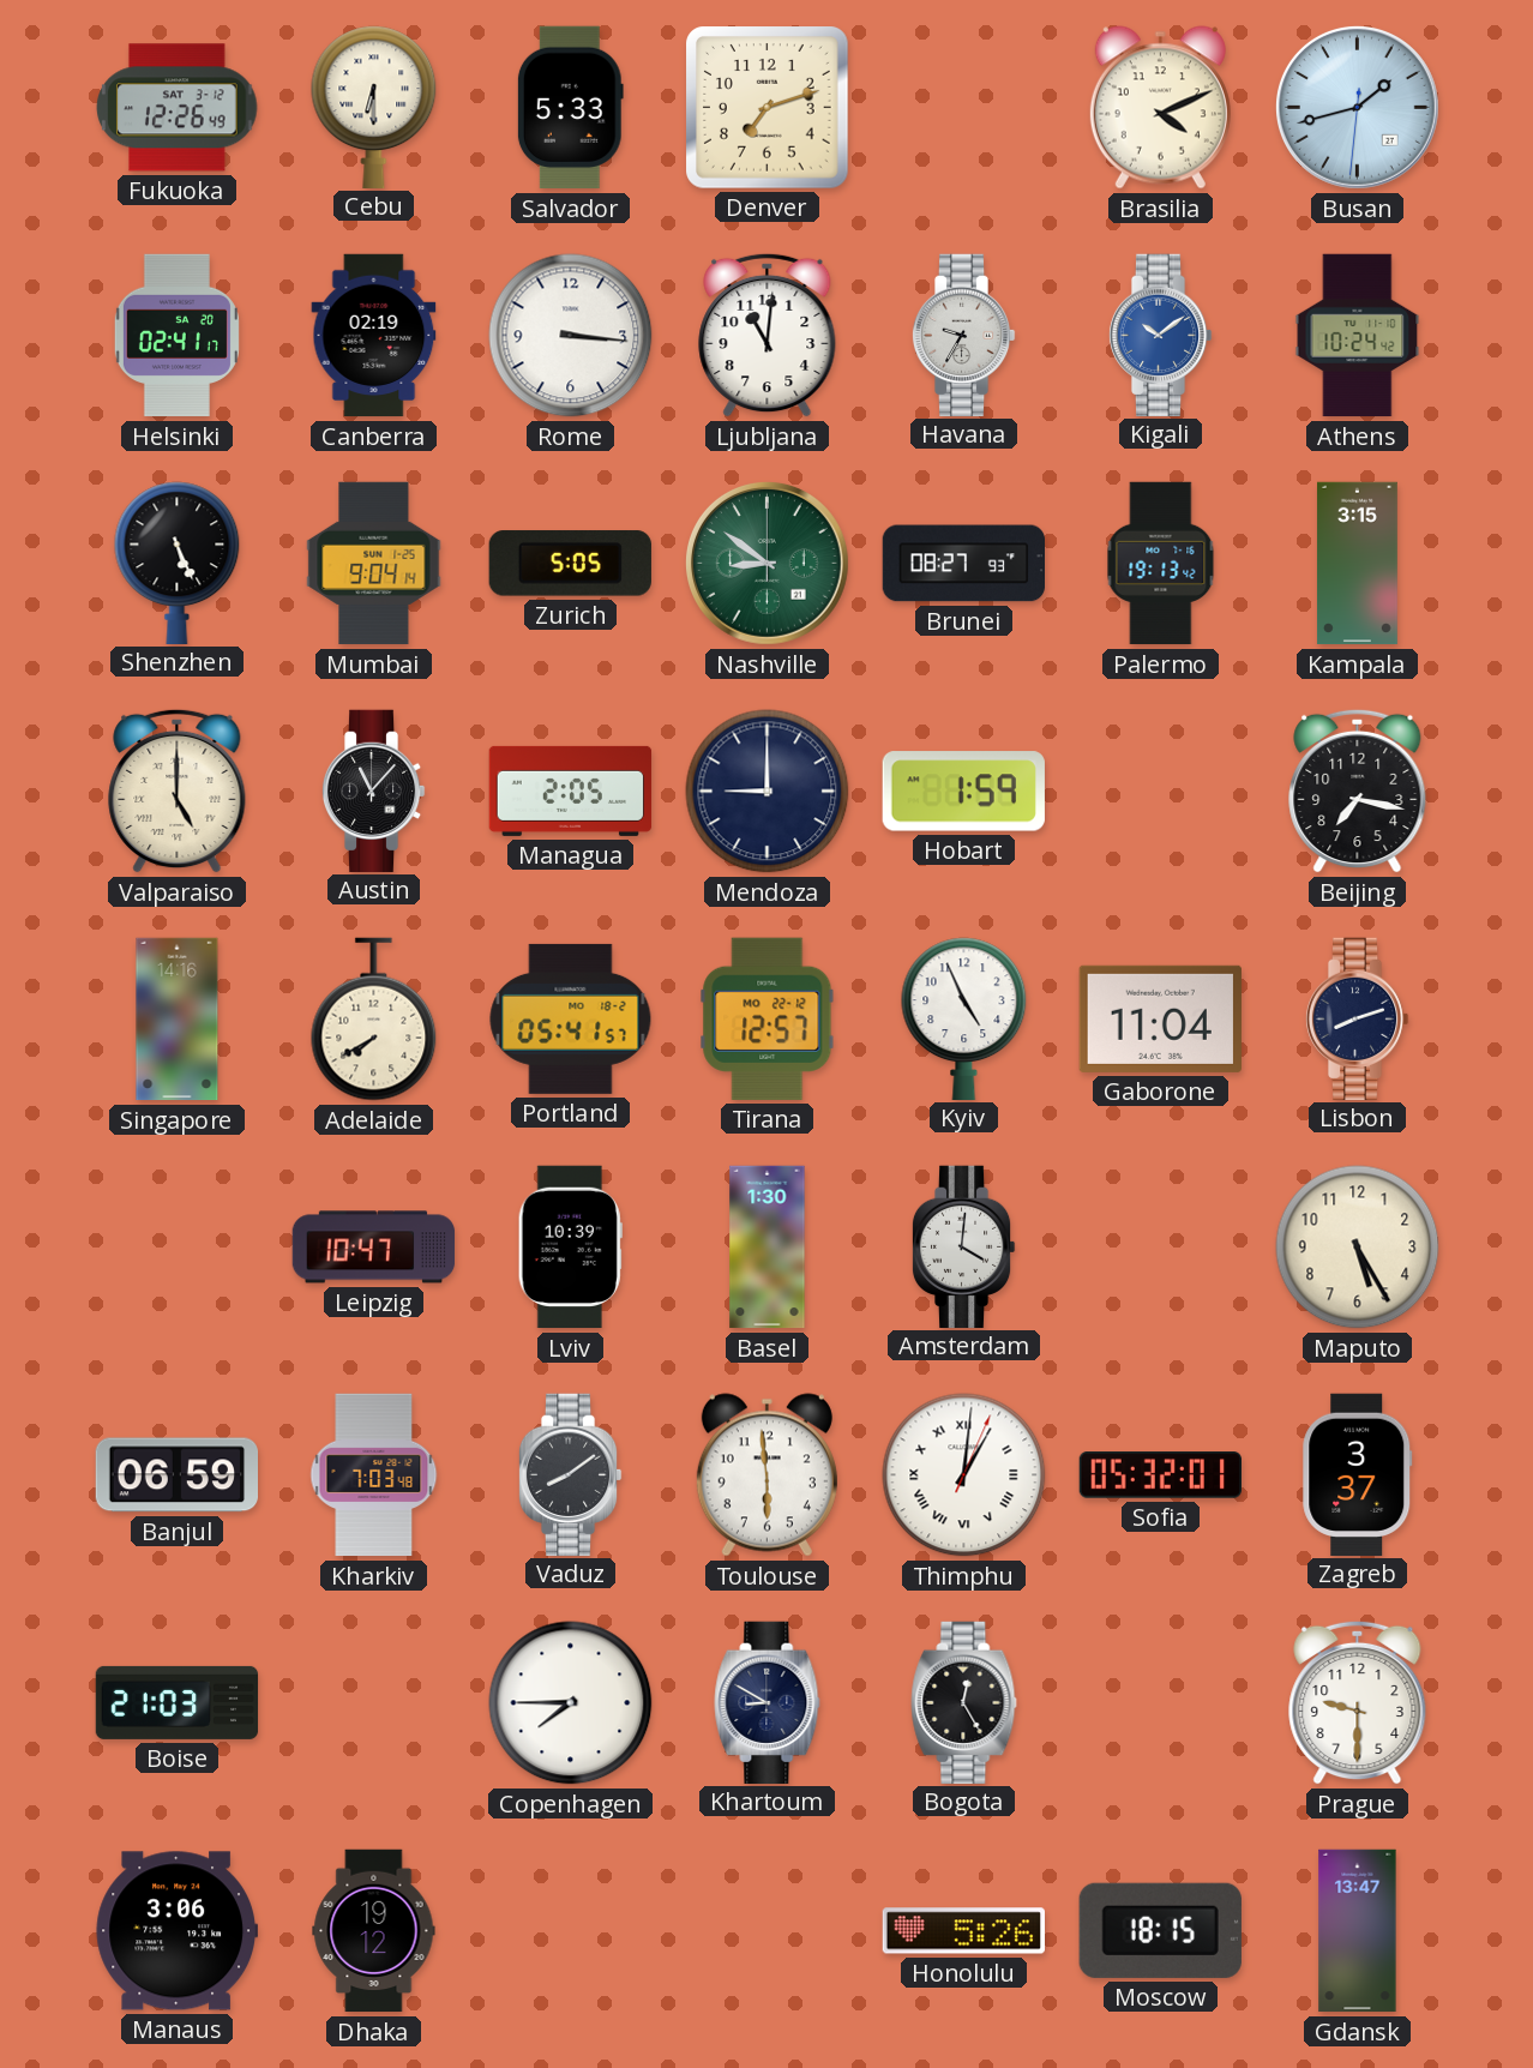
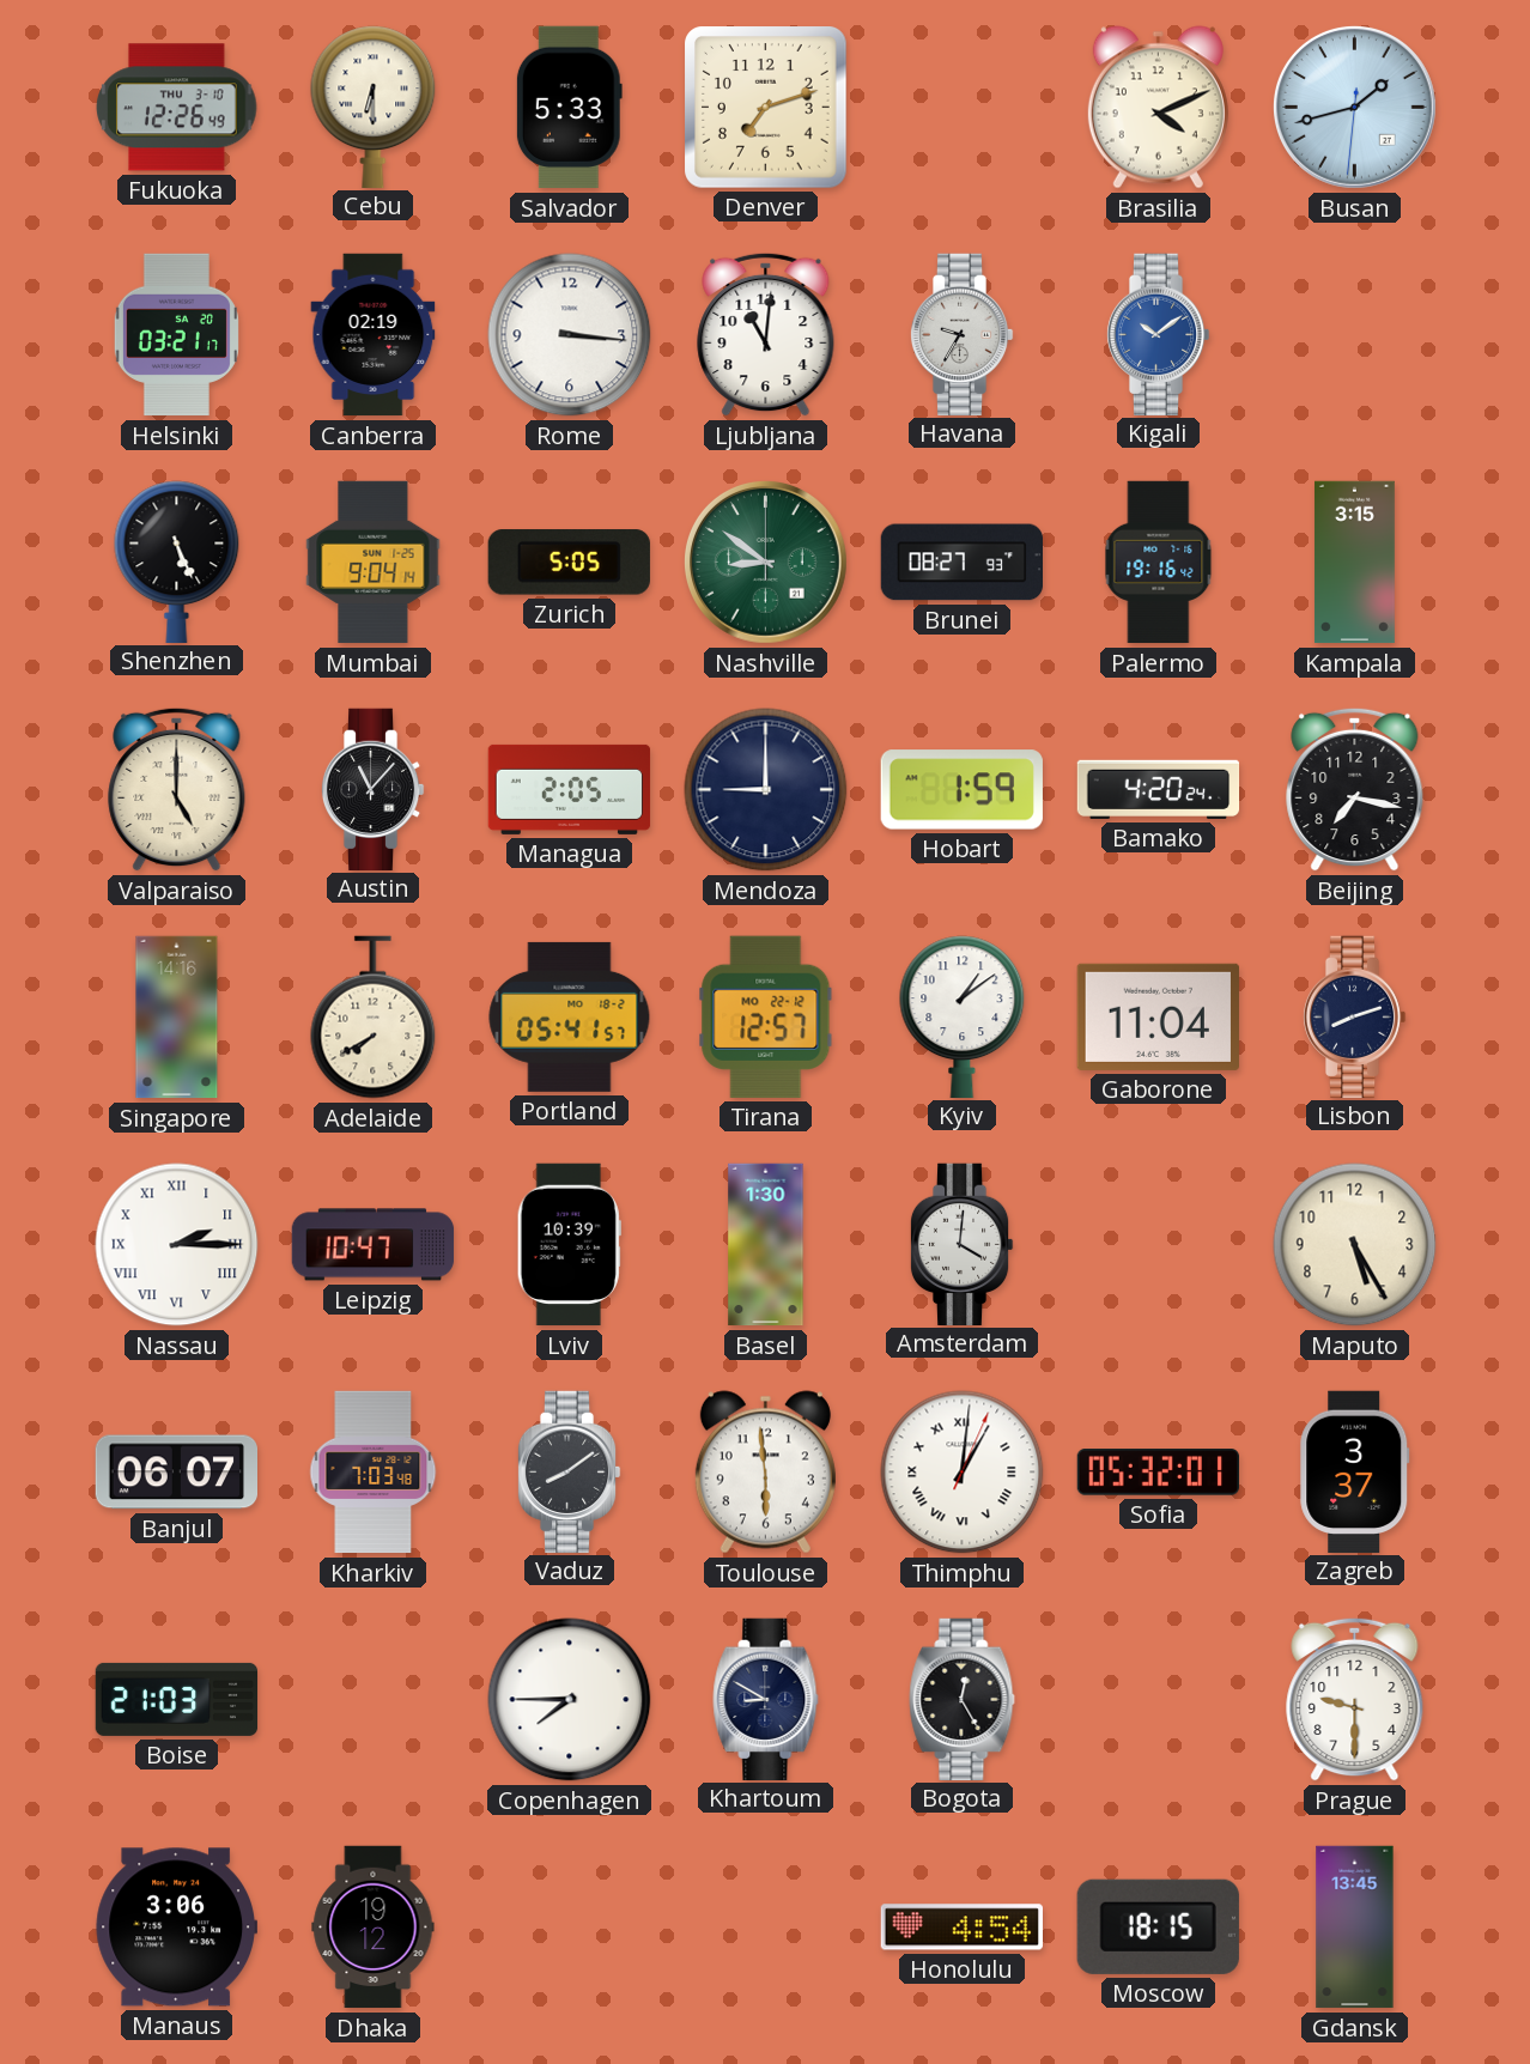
Fukuoka date: SAT 3-12 -> THU 3-10 (177, 108)
Helsinki: 02:41 -> 03:21 (176, 335)
Athens: 10:24 -> none (1358, 336)
Palermo: 19:13 -> 19:16 (1159, 563)
Bamako: none -> 4:20 (1159, 789)
Kyiv: 4:56 -> 1:09 (963, 1016)
Nassau: none -> 2:15 (177, 1245)
Banjul: 06:59 -> 06:07 (176, 1473)
Honolulu: 5:26 -> 4:54 (961, 1928)
Gdansk: 13:47 -> 13:45 (1355, 1928)
